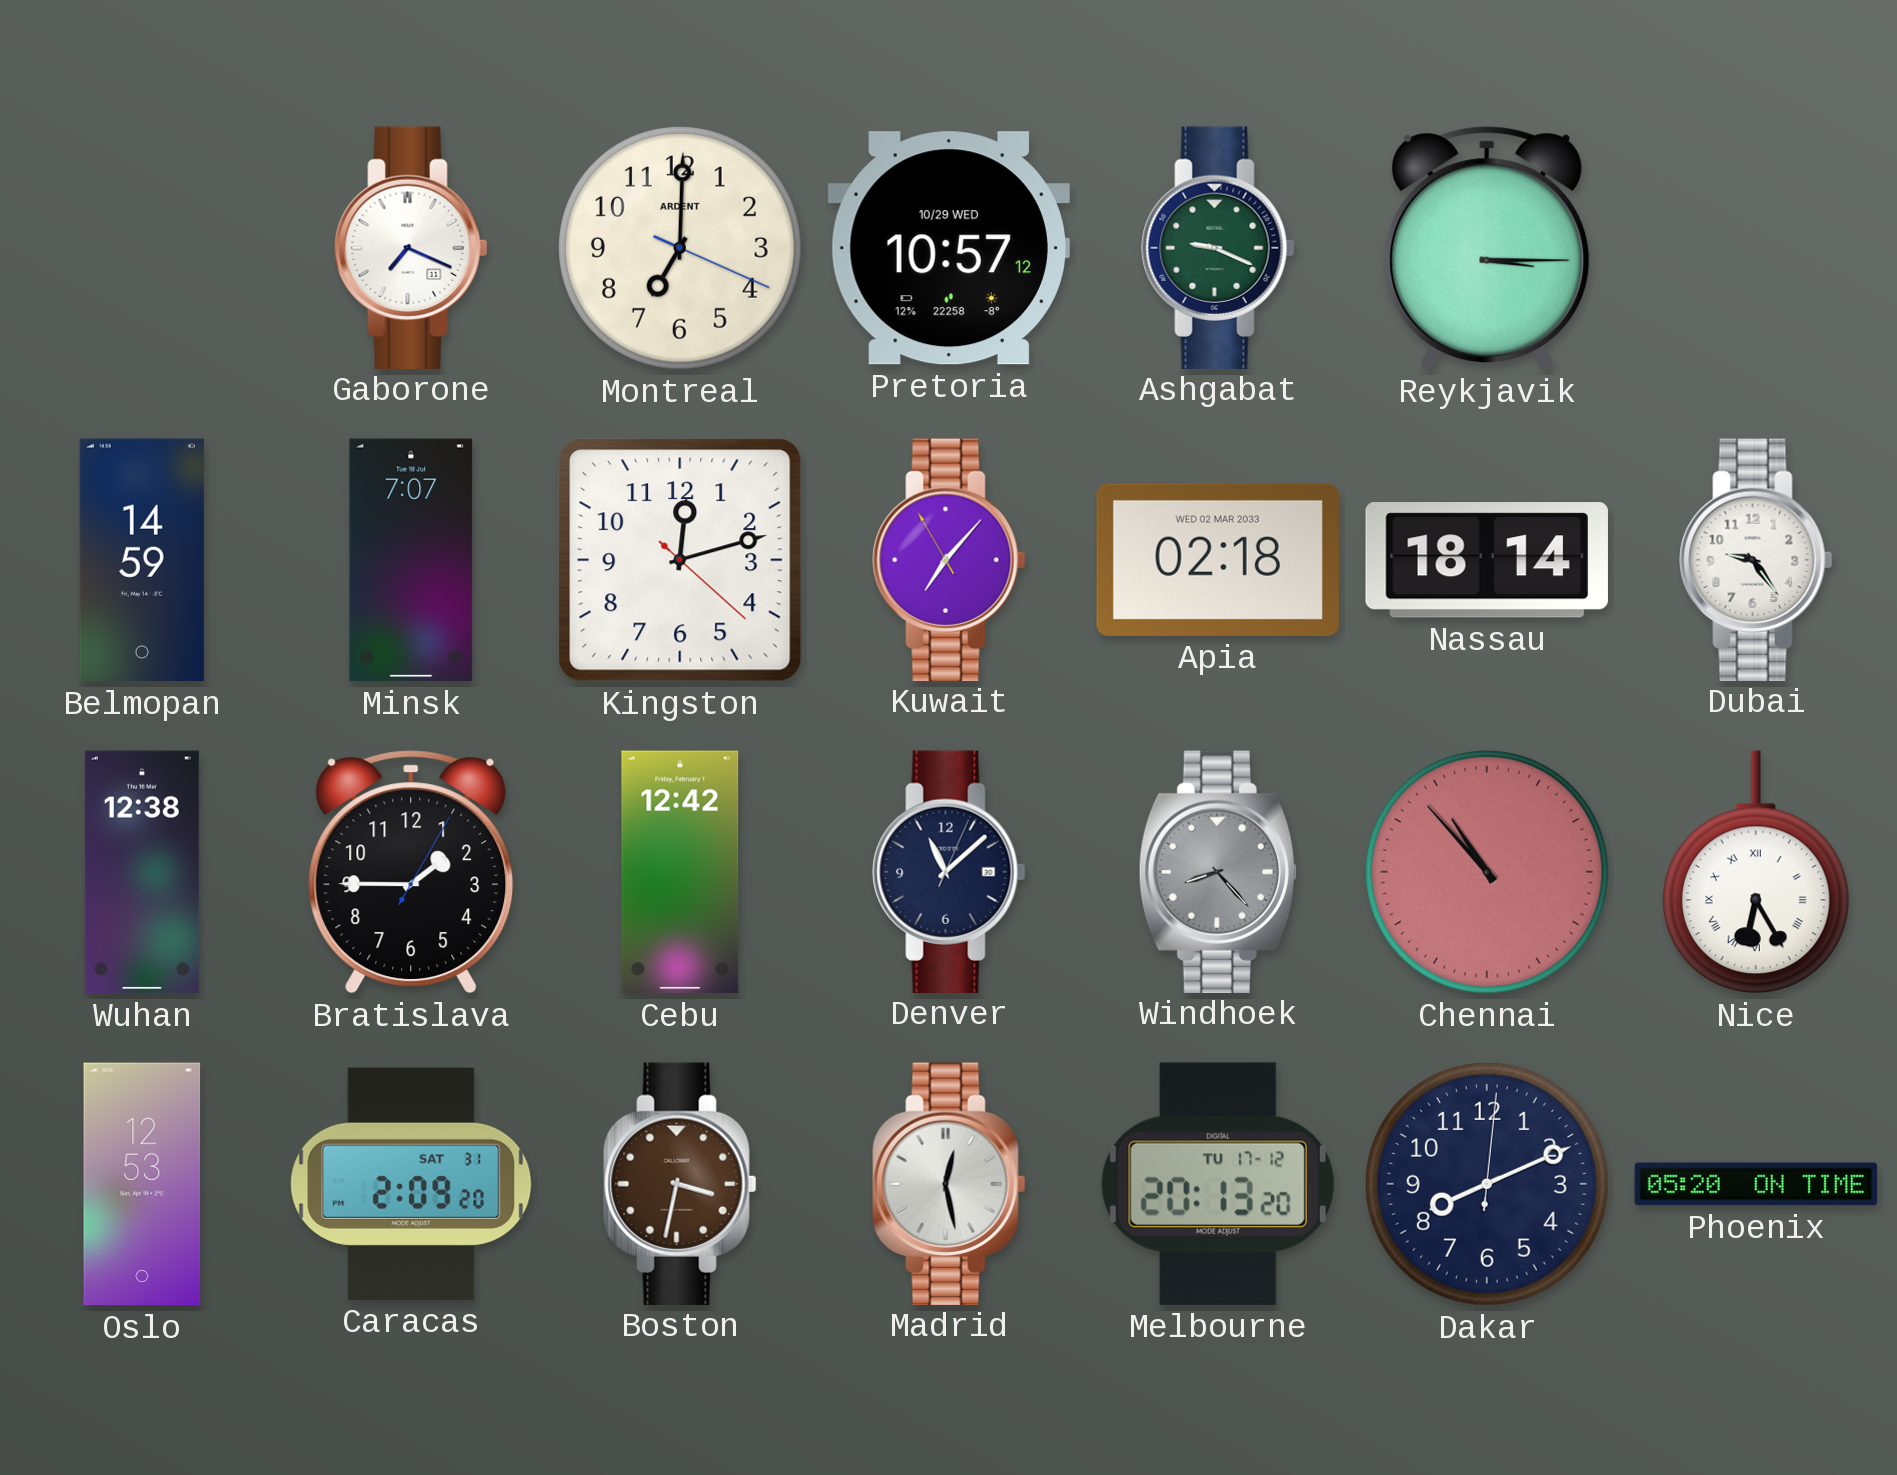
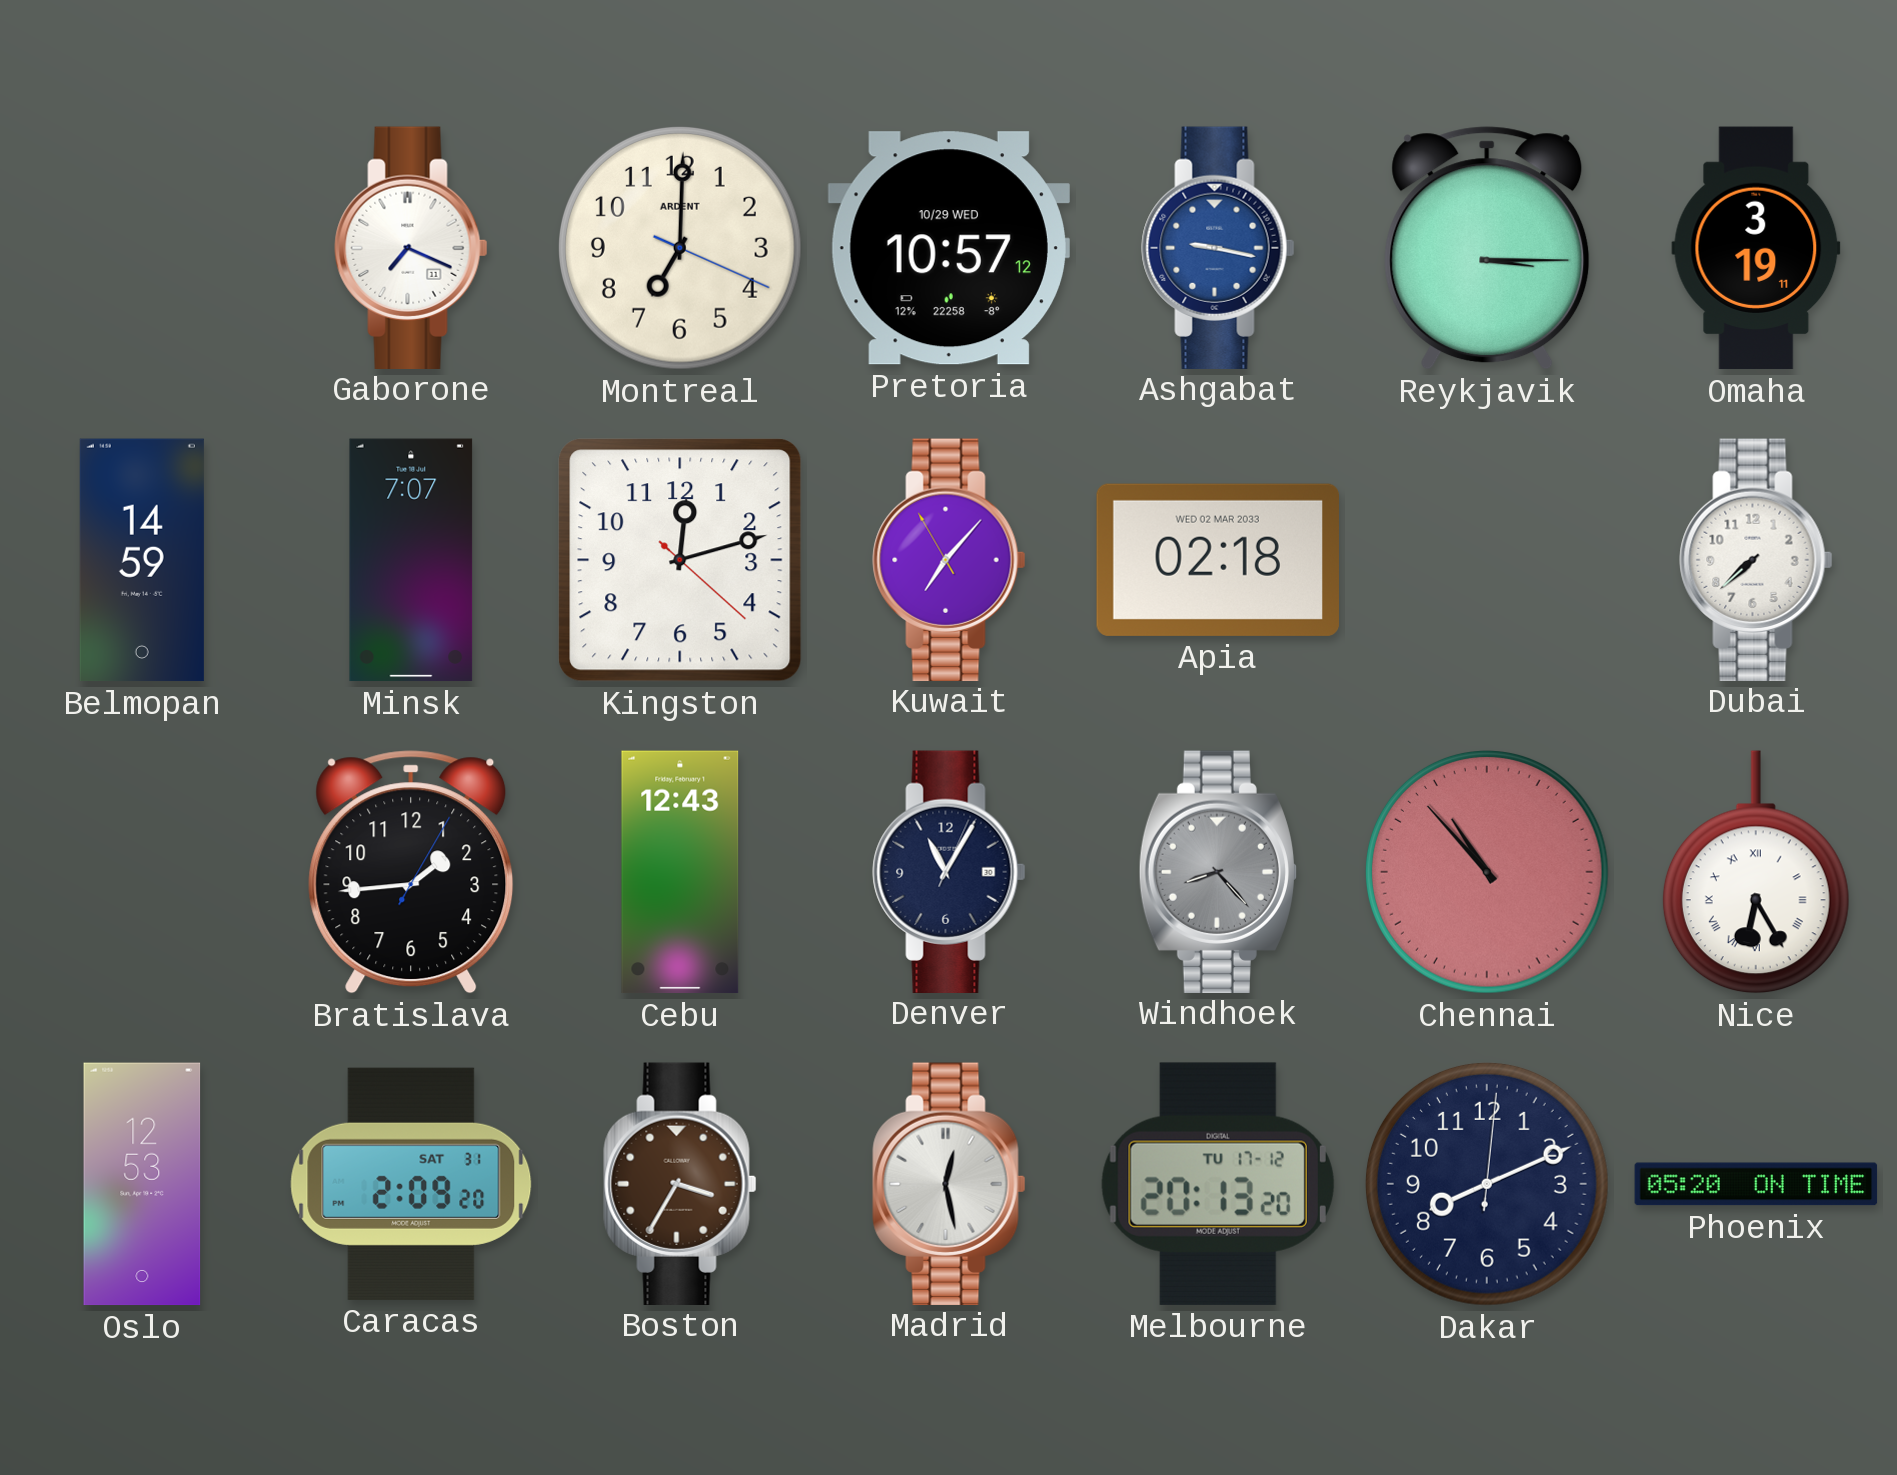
Ashgabat: 9:19 -> 9:17 (1218, 247)
Ashgabat dial: green -> blue (1218, 247)
Omaha: none -> 3:19 (1756, 248)
Nassau: 18:14 -> none (1487, 560)
Dubai: 9:24 -> 7:38 (1756, 559)
Wuhan: 12:38 -> none (142, 872)
Bratislava: 1:45 -> 1:44 (411, 872)
Cebu: 12:42 -> 12:43 (680, 872)
Denver: 11:08 -> 11:05 (949, 871)
Boston: 3:32 -> 3:35 (680, 1183)
